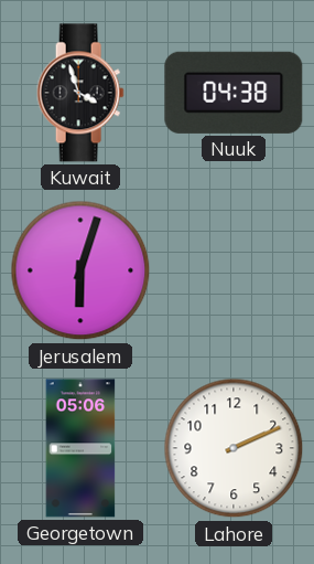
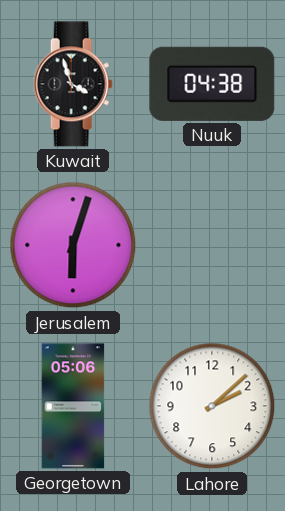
Lahore: 2:11 -> 2:08 (212, 406)
